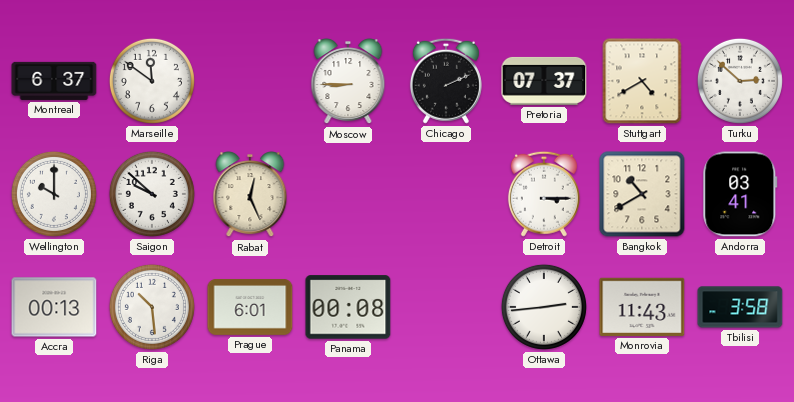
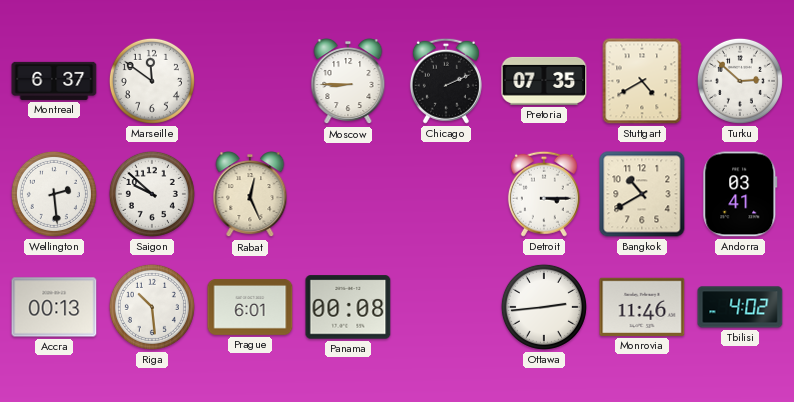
Pretoria: 07:37 -> 07:35 (544, 81)
Wellington: 10:00 -> 2:29 (54, 194)
Monrovia: 11:43 -> 11:46 (642, 307)
Tbilisi: 3:58 -> 4:02 (740, 307)
